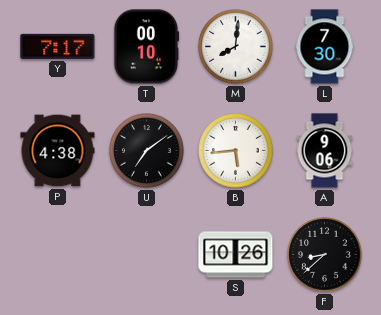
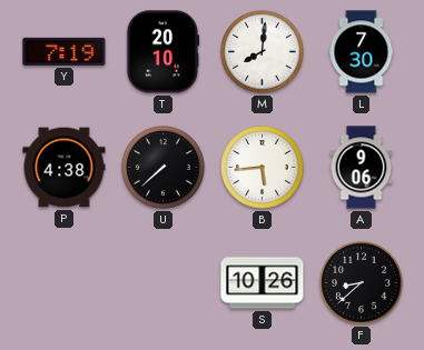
Y: 7:17 -> 7:19 (65, 51)
T: 00:10 -> 20:10 (162, 52)
U: 7:09 -> 7:38 (164, 168)
